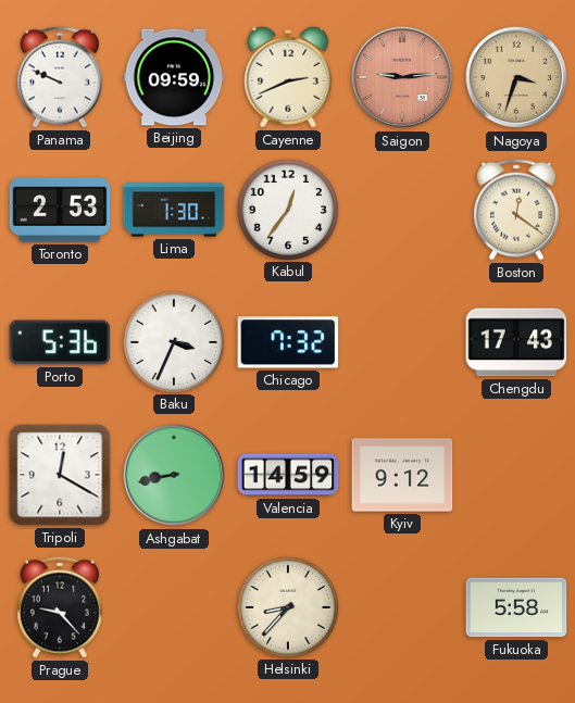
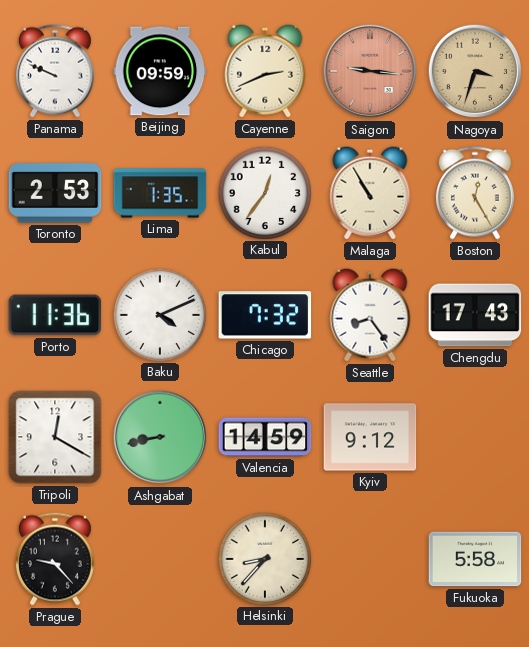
Saigon: 9:14 -> 9:16 (370, 71)
Lima: 1:30 -> 1:35 (160, 193)
Malaga: none -> 10:55 (370, 193)
Boston: 12:21 -> 12:25 (475, 193)
Porto: 5:36 -> 11:36 (55, 315)
Baku: 3:34 -> 4:11 (159, 314)
Seattle: none -> 8:24 (370, 315)
